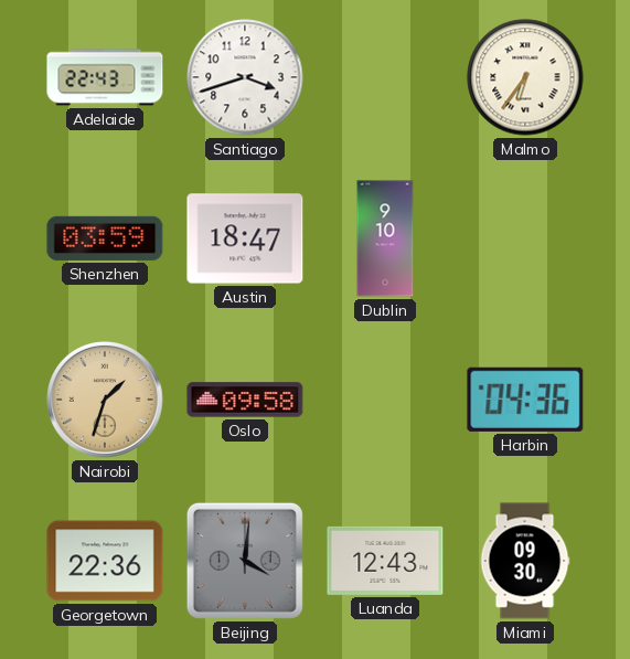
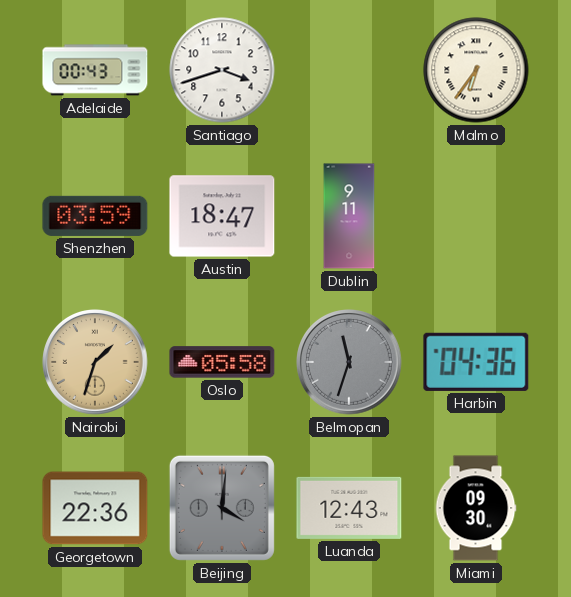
Adelaide: 22:43 -> 00:43 (95, 70)
Dublin: 9:10 -> 9:11 (349, 216)
Oslo: 09:58 -> 05:58 (222, 362)
Belmopan: none -> 11:33 (350, 363)
